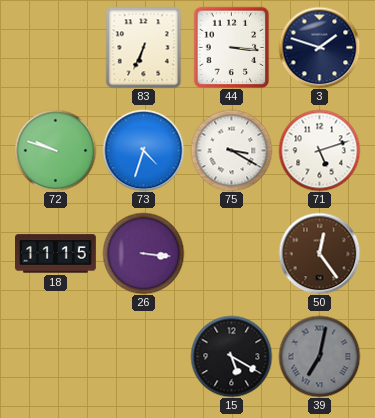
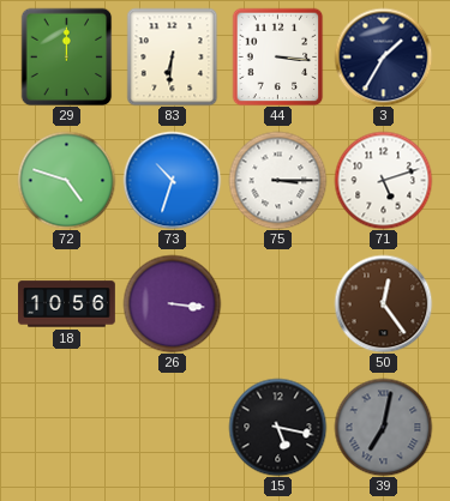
29: none -> 12:00 (67, 56)
83: 6:34 -> 6:31 (173, 56)
3: 1:48 -> 1:35 (383, 56)
72: 9:48 -> 4:48 (66, 180)
73: 4:33 -> 10:33 (172, 180)
75: 3:20 -> 3:15 (277, 180)
18: 11:15 -> 10:56 (67, 304)
15: 5:20 -> 5:17 (277, 427)
